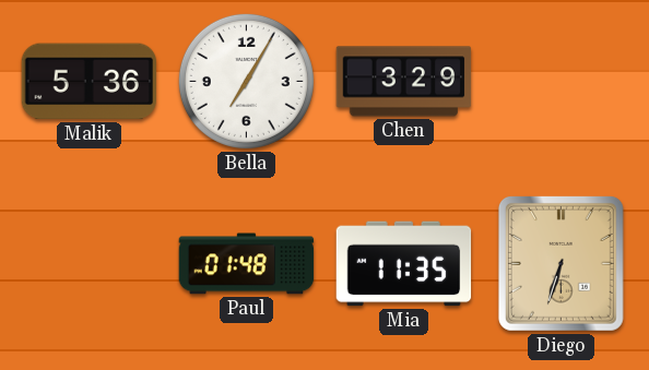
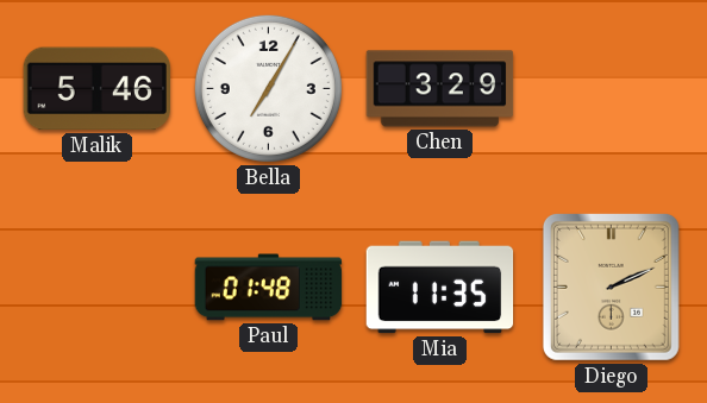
Malik: 5:36 -> 5:46 (96, 89)
Diego: 6:33 -> 2:11 (611, 286)
